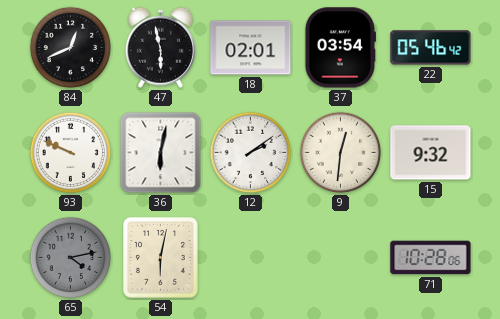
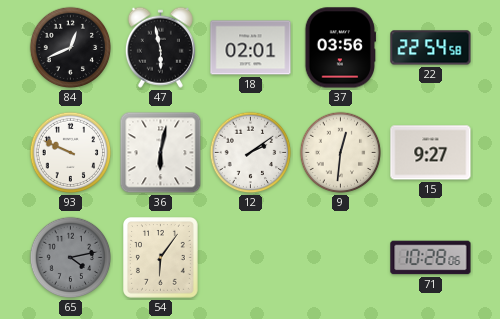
37: 03:54 -> 03:56 (340, 48)
22: 05:46 -> 22:54 (431, 48)
15: 9:32 -> 9:27 (431, 153)
54: 6:02 -> 6:06 (161, 258)
